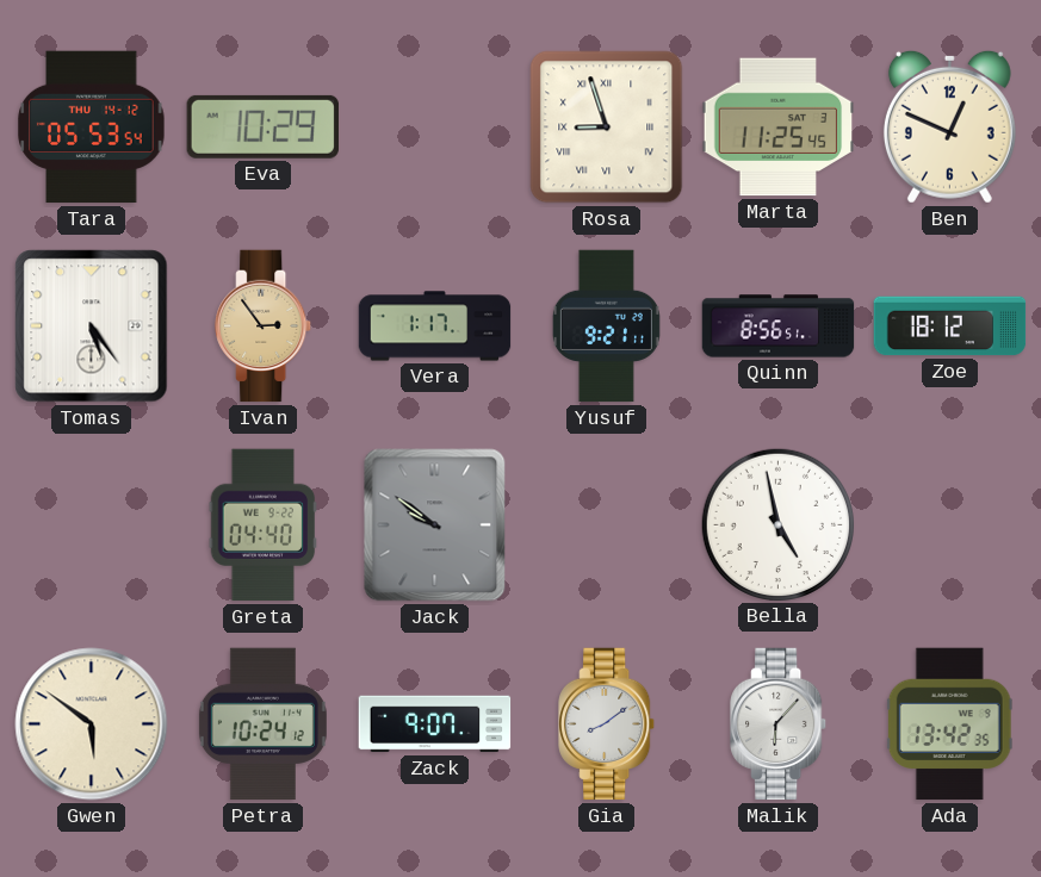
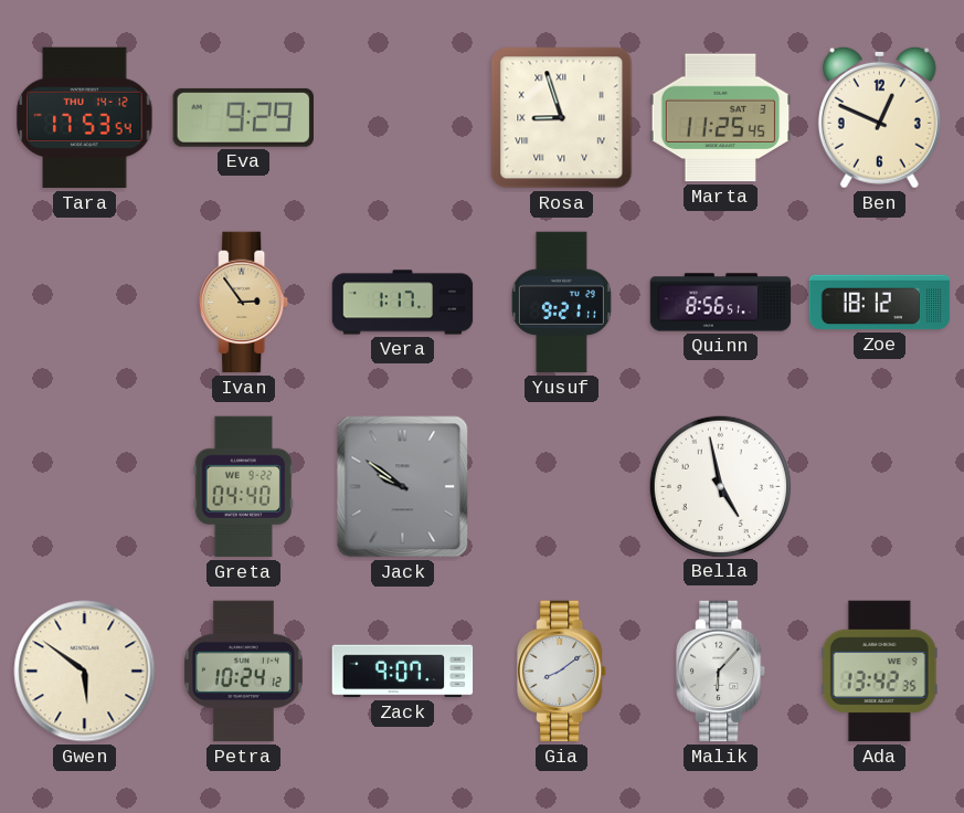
Tara: 05:53 -> 17:53 (85, 118)
Eva: 10:29 -> 9:29 (243, 117)
Tomas: 5:24 -> none (92, 326)
